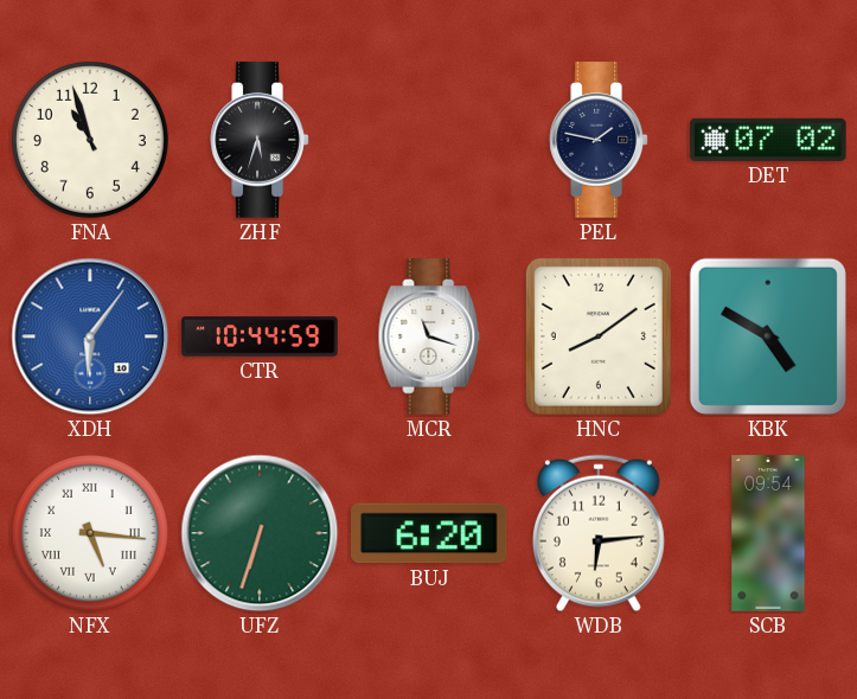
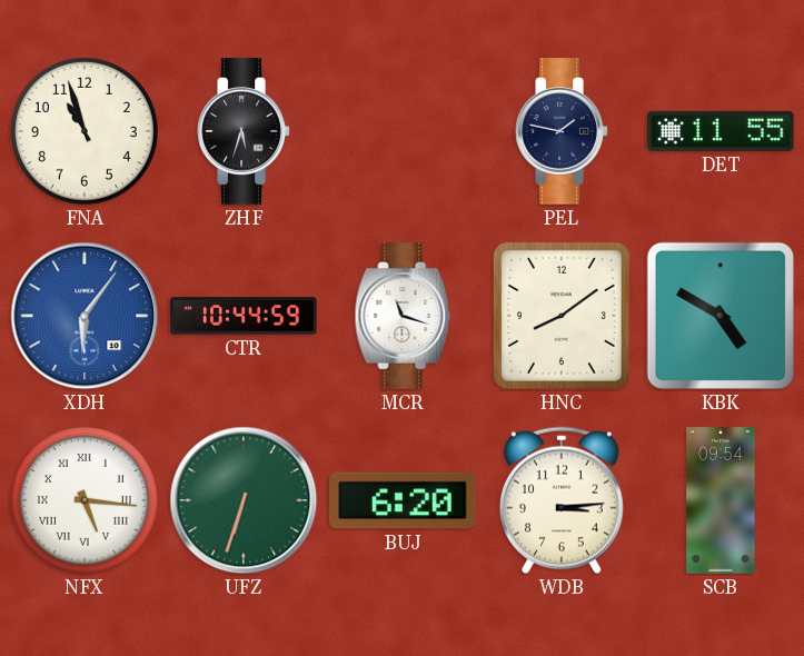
DET: 07:02 -> 11:55 (721, 131)
WDB: 6:14 -> 3:14 (562, 500)
